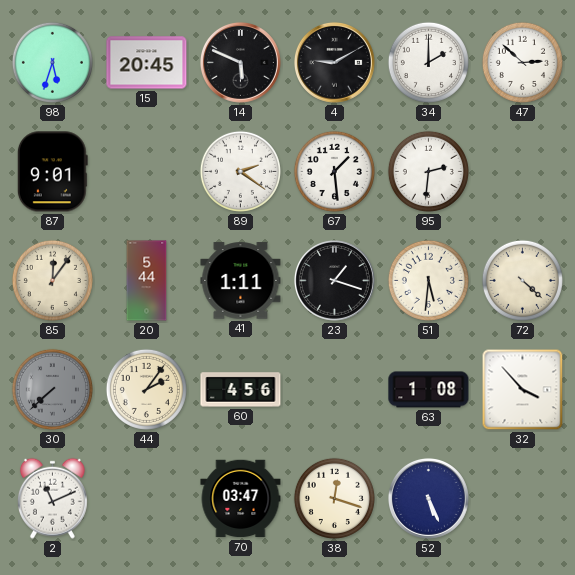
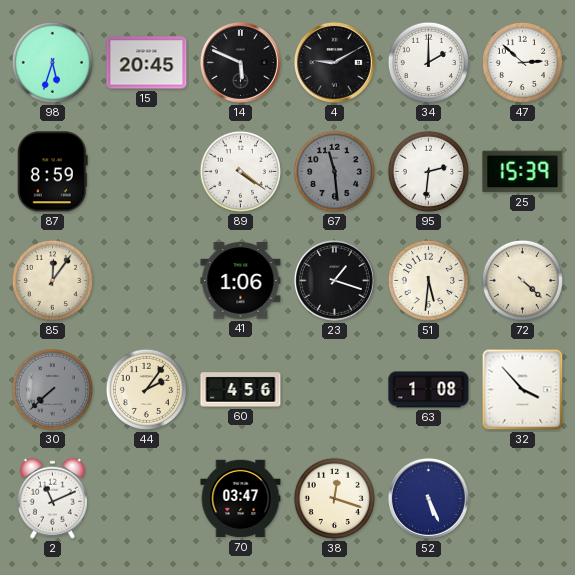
87: 9:01 -> 8:59 (52, 172)
89: 2:21 -> 4:21 (240, 171)
67: 1:29 -> 11:29 (334, 171)
67 dial: white -> grey (334, 171)
25: none -> 15:39 (523, 172)
20: 5:44 -> none (147, 281)
41: 1:11 -> 1:06 (241, 281)
